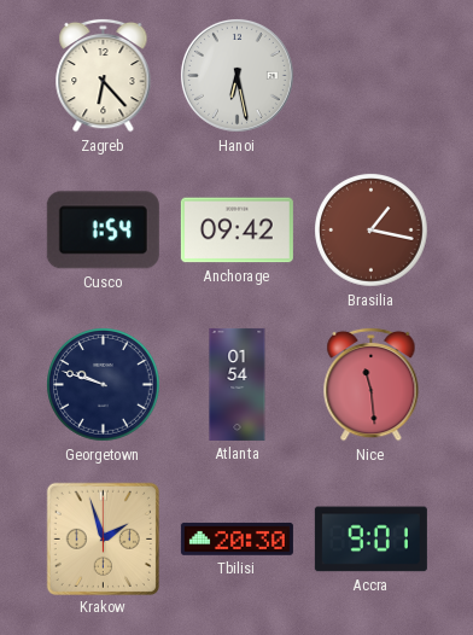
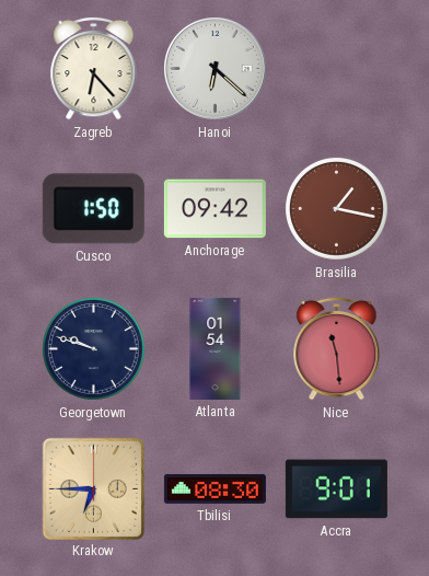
Hanoi: 6:28 -> 6:22 (215, 68)
Cusco: 1:54 -> 1:50 (93, 209)
Krakow: 1:57 -> 6:45 (93, 488)
Tbilisi: 20:30 -> 08:30 (215, 489)
